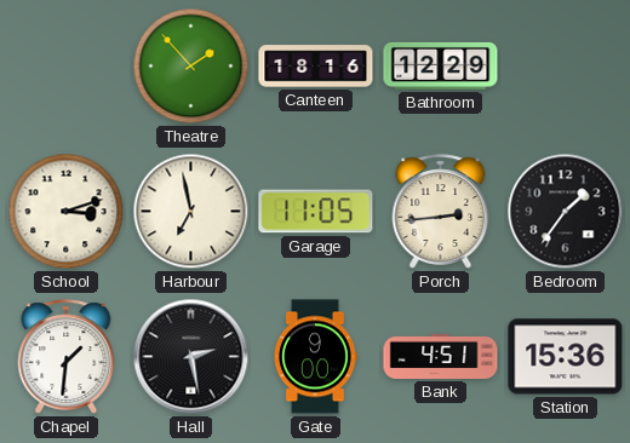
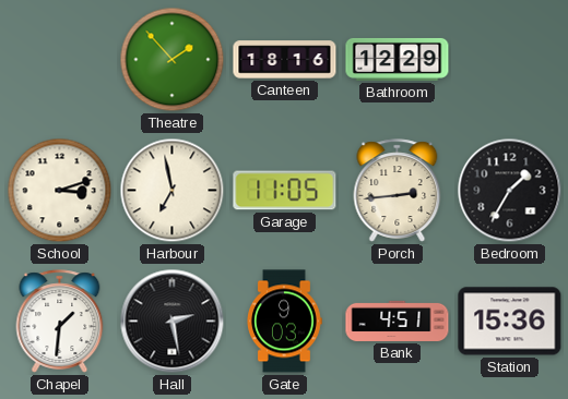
Bedroom: 1:36 -> 1:35 (510, 191)
Gate: 9:00 -> 9:03 (285, 322)
